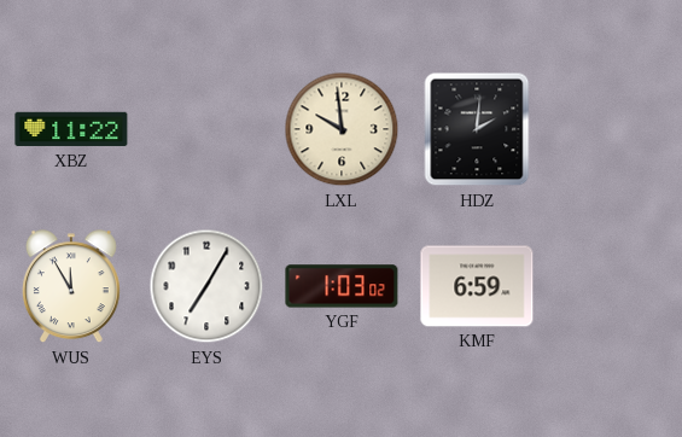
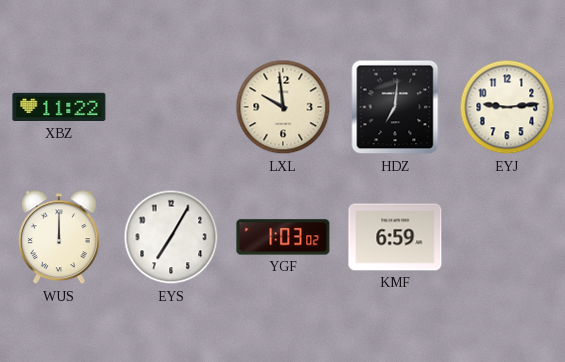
HDZ: 2:01 -> 7:01 (395, 107)
EYJ: none -> 9:14 (507, 107)
WUS: 11:55 -> 12:00 (59, 238)
